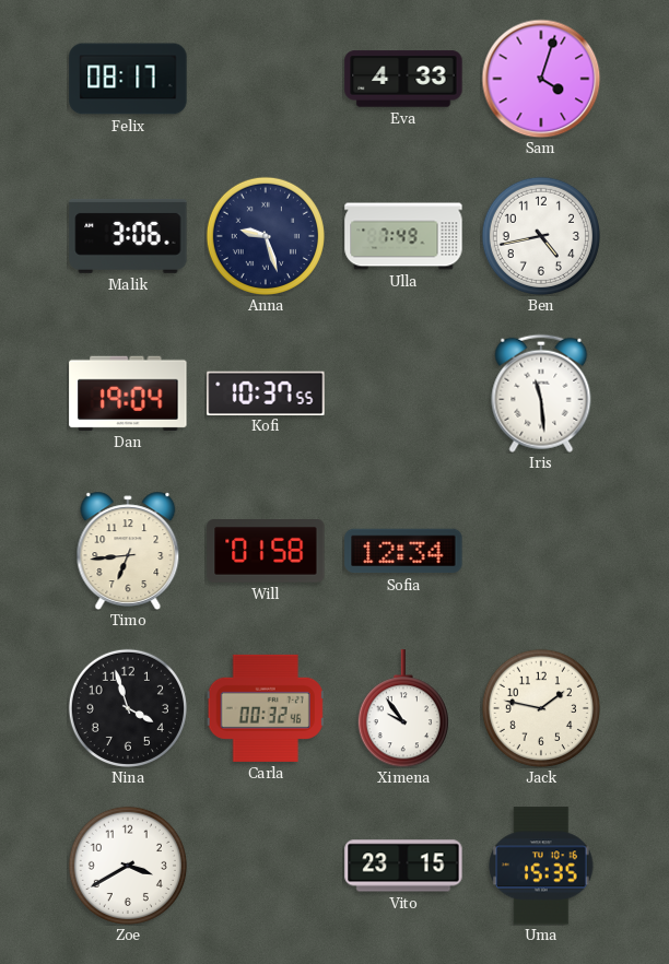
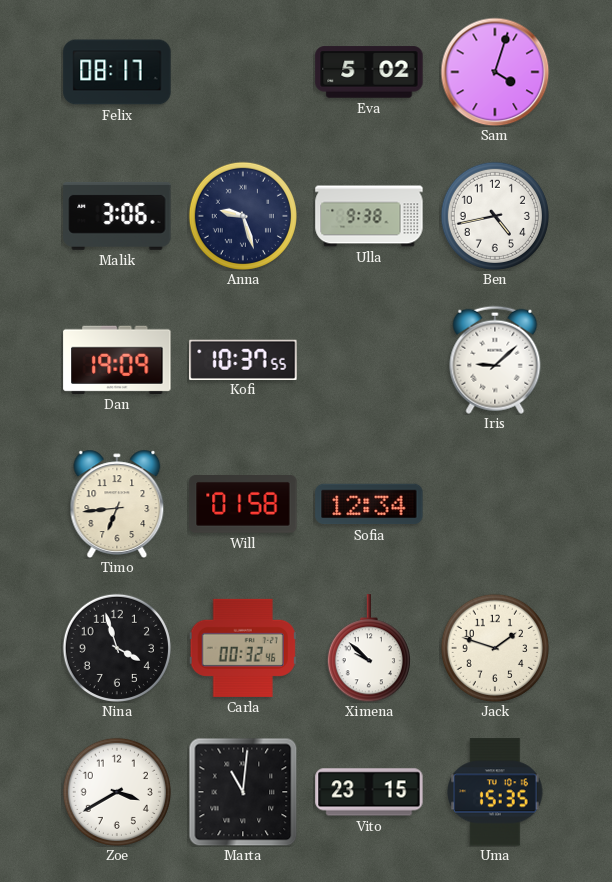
Eva: 4:33 -> 5:02 (369, 72)
Ulla: 7:49 -> 9:38 (369, 216)
Dan: 19:04 -> 19:09 (117, 360)
Iris: 11:29 -> 9:08 (495, 360)
Ximena: 9:54 -> 9:52 (369, 648)
Jack: 1:47 -> 1:48 (495, 648)
Marta: none -> 11:01 (243, 792)
